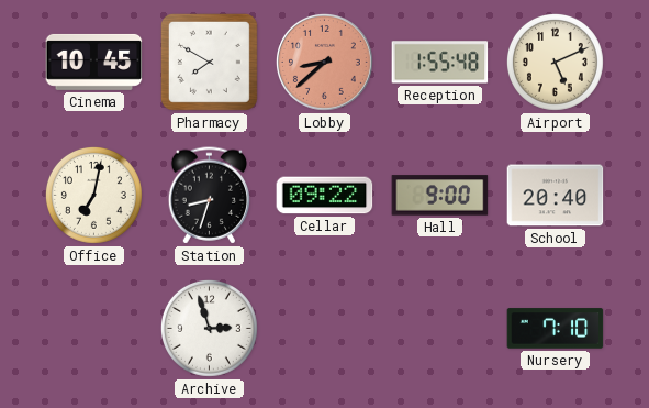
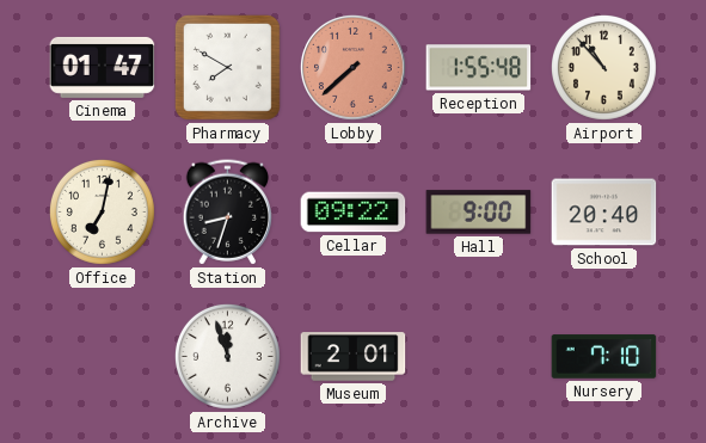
Cinema: 10:45 -> 01:47 (103, 67)
Lobby: 8:38 -> 7:38 (352, 67)
Airport: 5:11 -> 10:53 (603, 67)
Archive: 2:57 -> 11:57 (227, 356)
Museum: none -> 2:01 (354, 357)
